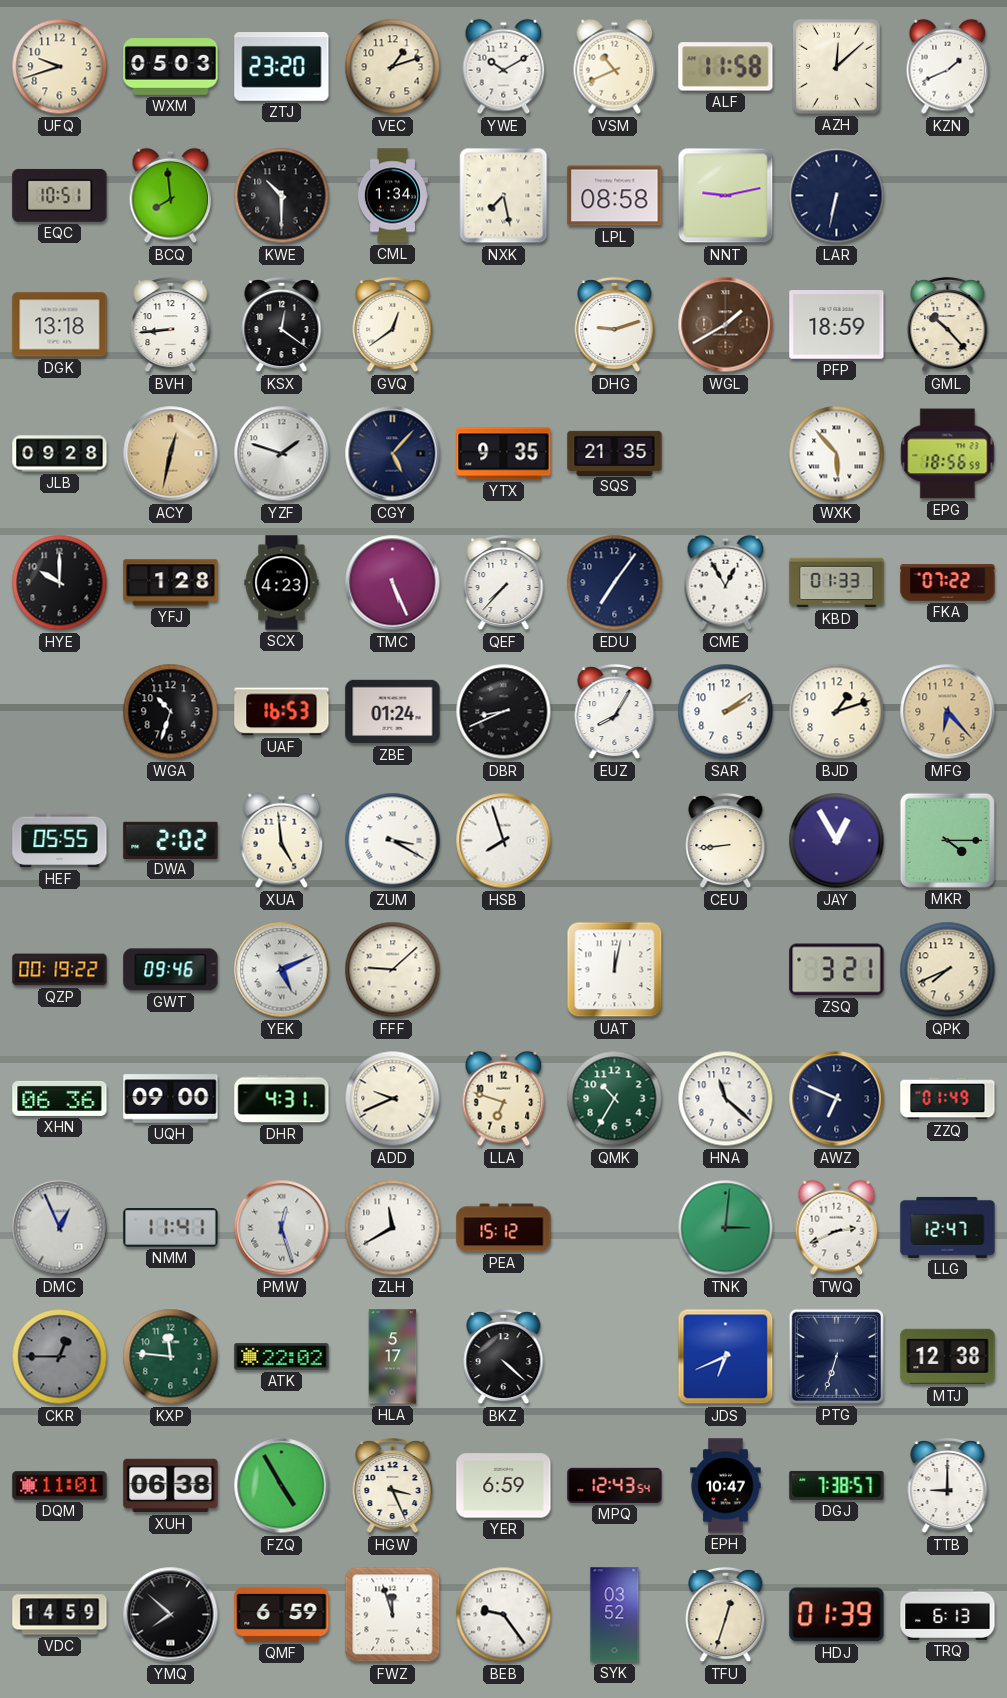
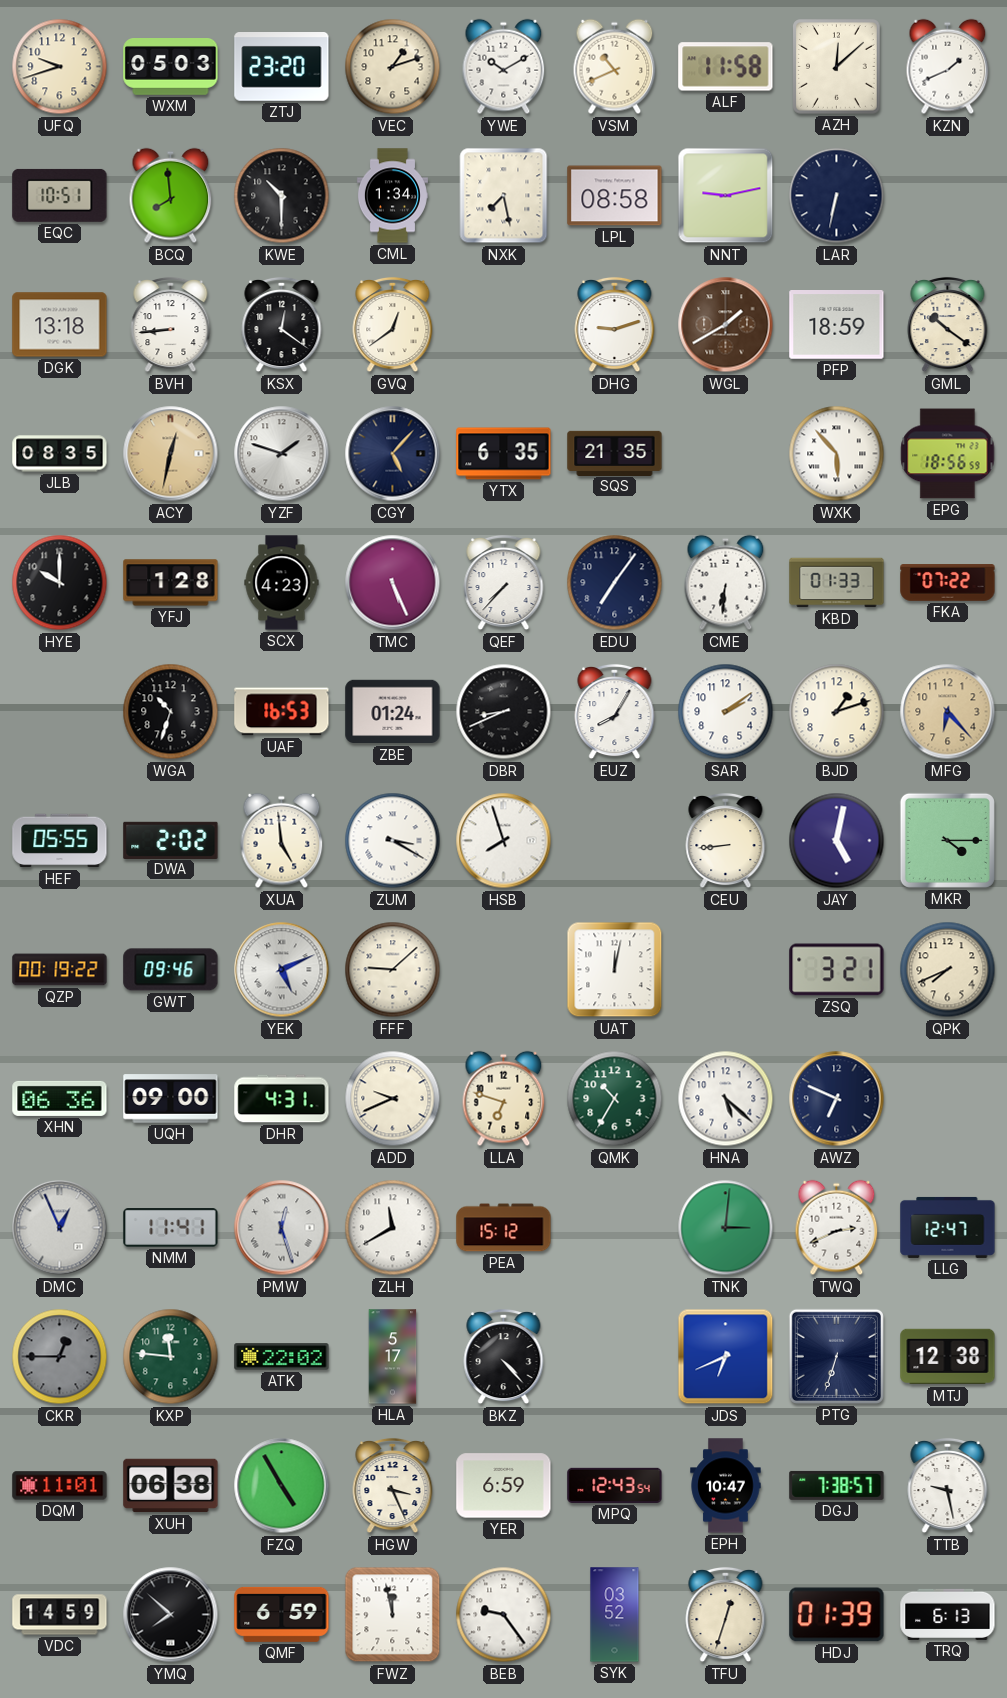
GML: 10:23 -> 10:21 (948, 325)
JLB: 09:28 -> 08:35 (60, 454)
YTX: 9:35 -> 6:35 (504, 454)
CME: 12:55 -> 6:31 (726, 583)
JAY: 12:55 -> 5:02 (837, 841)
HNA: 11:22 -> 5:22 (726, 1099)
ZZQ: 01:49 -> none (948, 1099)
BKZ: 4:22 -> 4:23 (504, 1357)
TTB: 9:00 -> 9:28 (948, 1486)
FWZ: 11:57 -> 11:58 (393, 1615)
